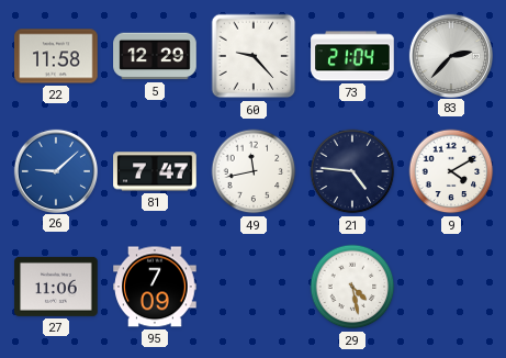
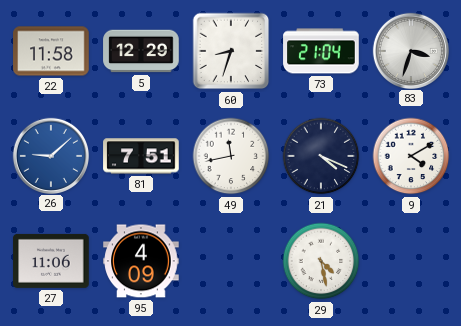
60: 9:23 -> 8:33 (231, 51)
83: 2:37 -> 3:33 (410, 50)
81: 7:47 -> 7:51 (141, 156)
21: 4:46 -> 4:19 (321, 156)
95: 7:09 -> 4:09 (141, 261)
